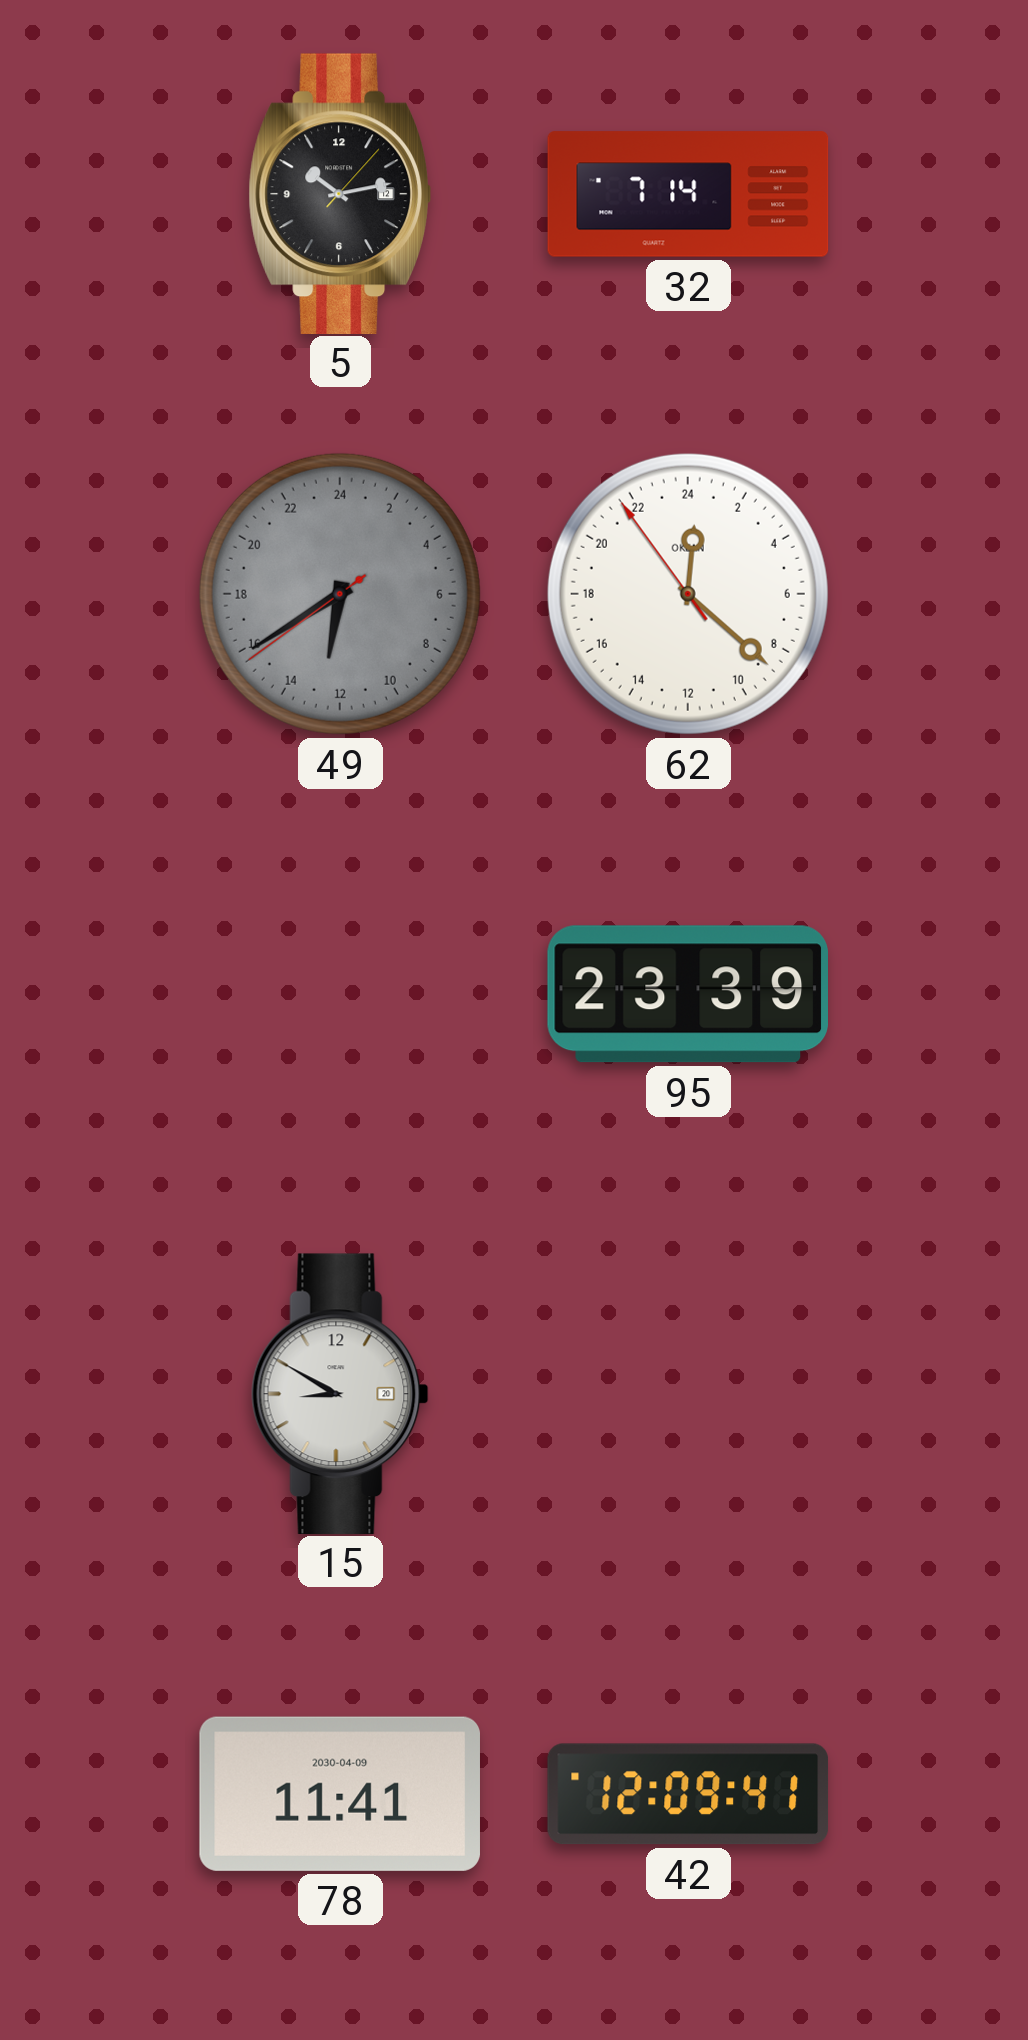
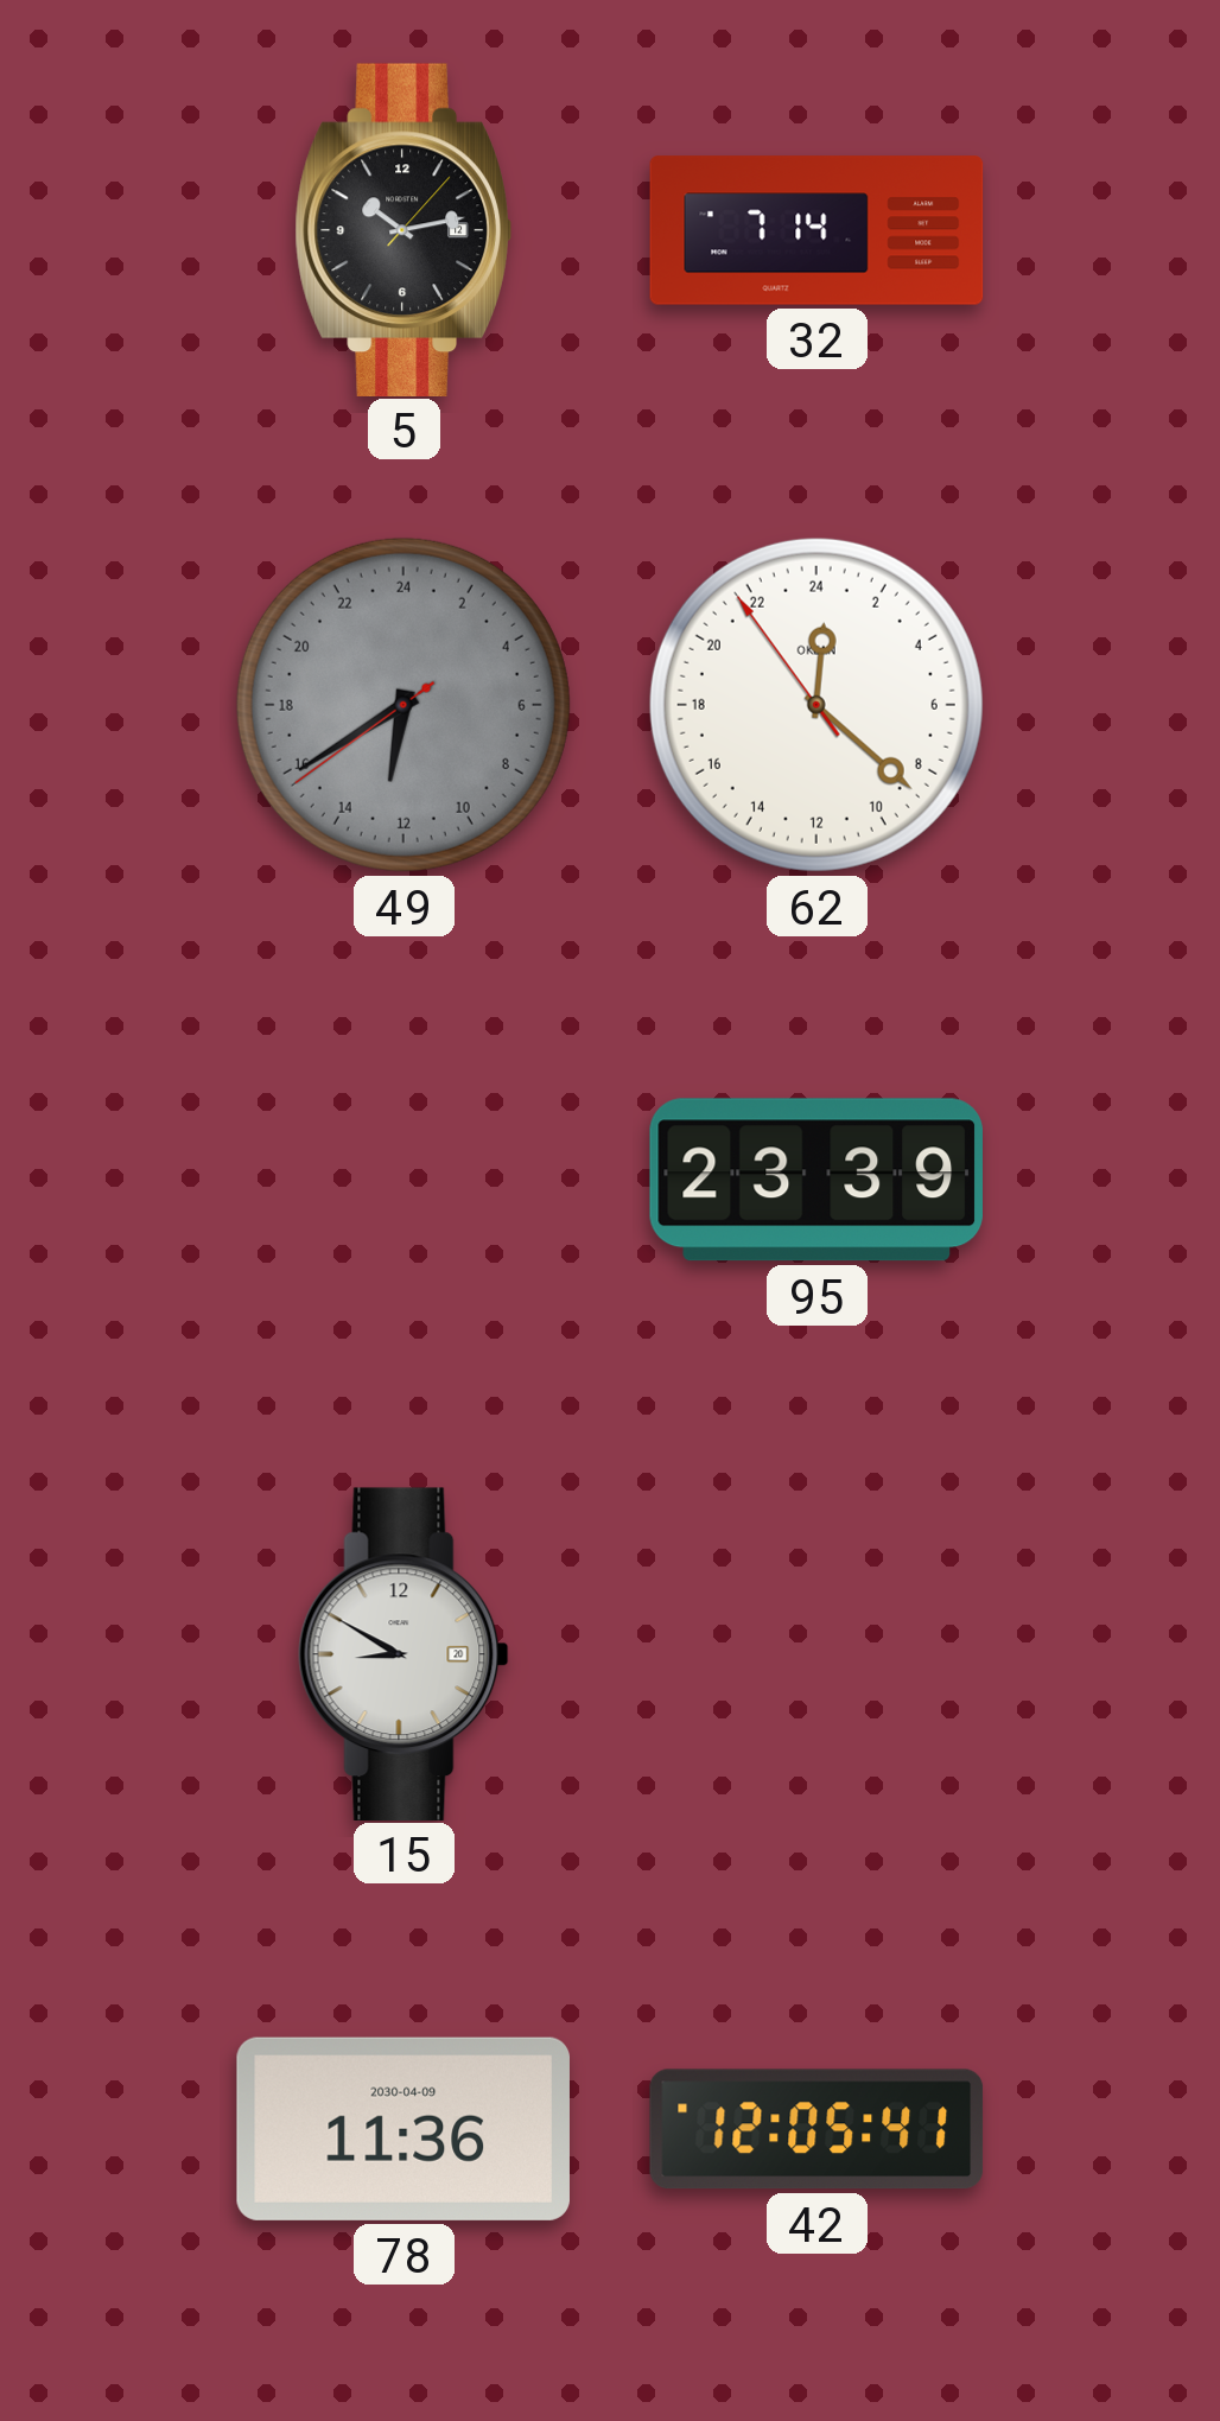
78: 11:41 -> 11:36 (404, 2129)
42: 12:09 -> 12:05 (816, 2129)
